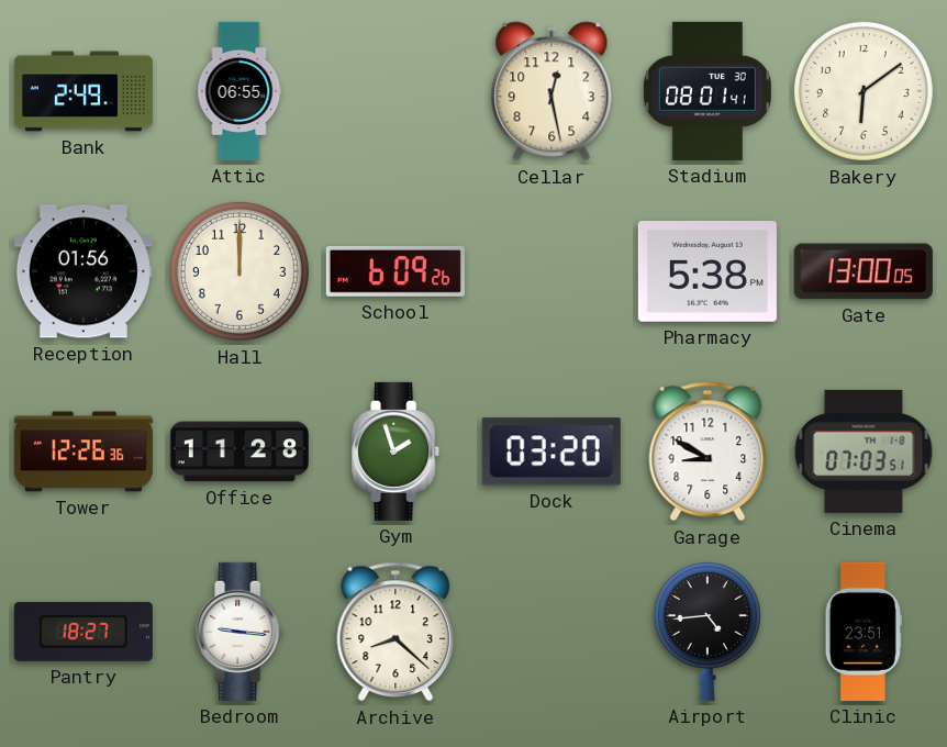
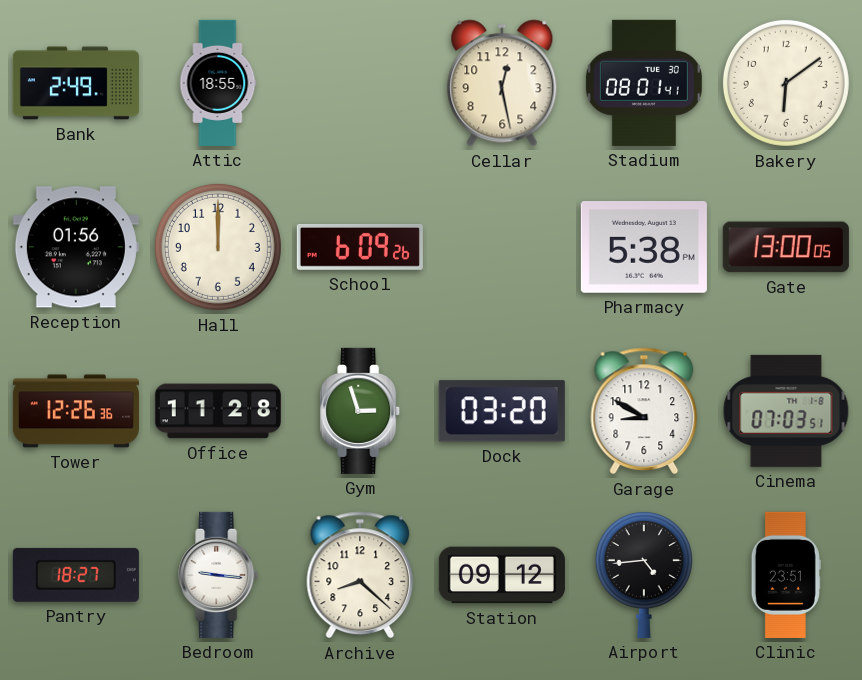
Attic: 06:55 -> 18:55 (218, 83)
Gym: 1:57 -> 2:57 (361, 411)
Station: none -> 09:12 (502, 575)
